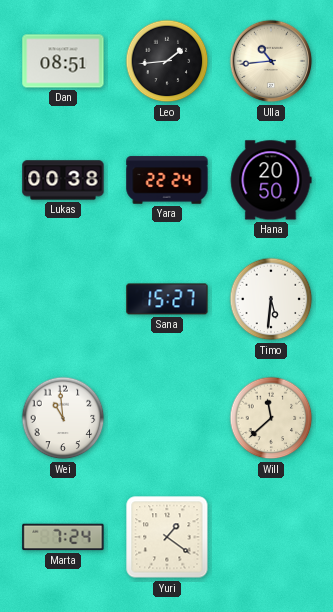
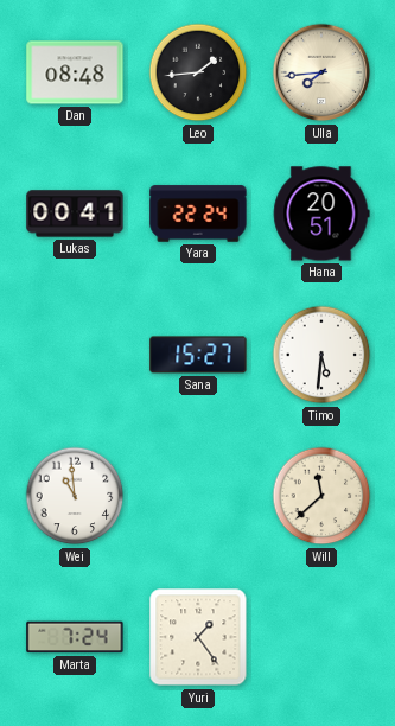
Dan: 08:51 -> 08:48 (75, 72)
Ulla: 10:44 -> 7:44 (321, 72)
Lukas: 00:38 -> 00:41 (75, 214)
Hana: 20:50 -> 20:51 (321, 214)
Yuri: 1:21 -> 1:24 (198, 637)
